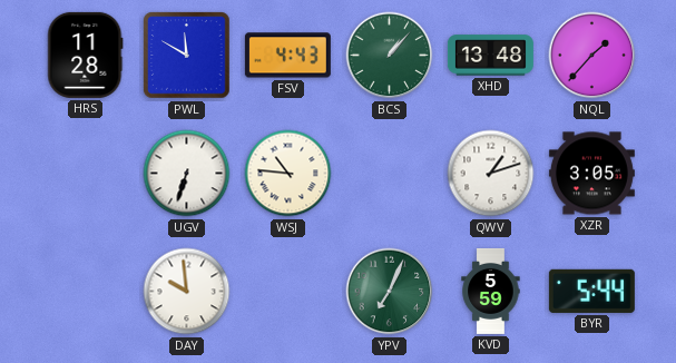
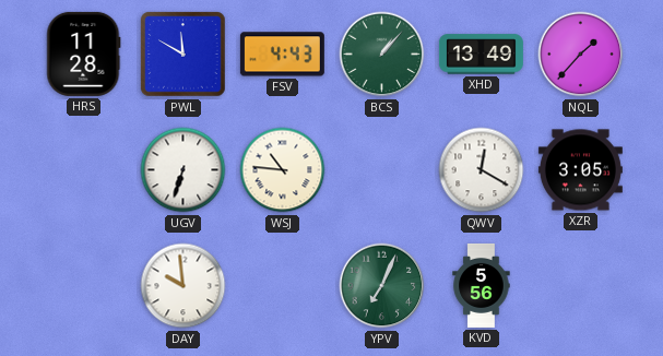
XHD: 13:48 -> 13:49 (481, 55)
QWV: 1:12 -> 12:20 (482, 170)
KVD: 5:59 -> 5:56 (482, 285)
BYR: 5:44 -> none (591, 291)
